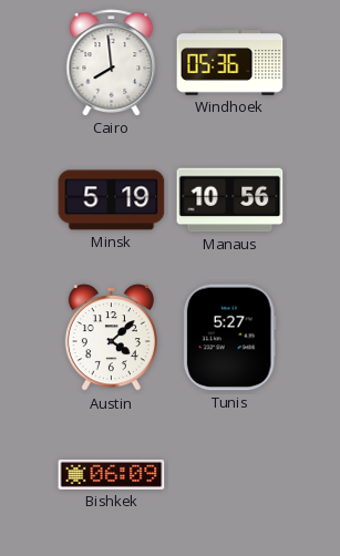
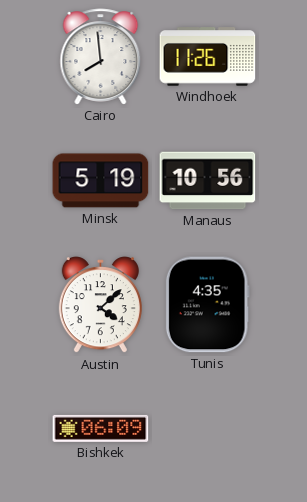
Windhoek: 05:36 -> 11:26 (208, 57)
Tunis: 5:27 -> 4:35 (207, 305)
